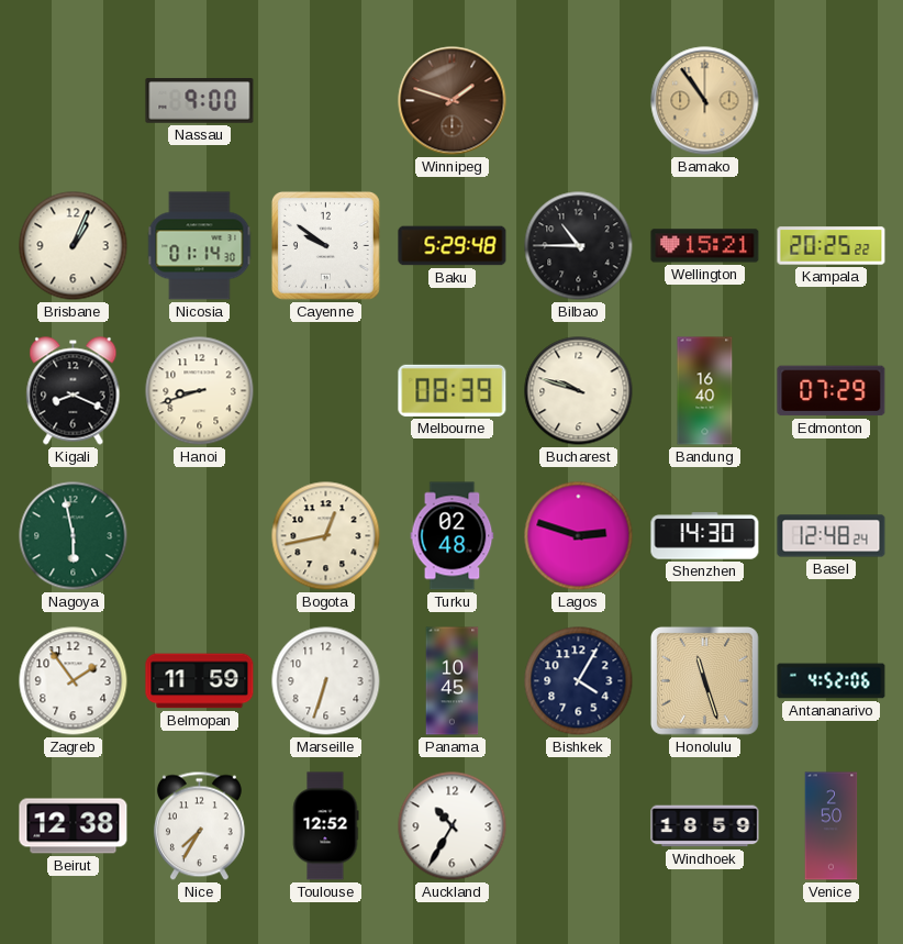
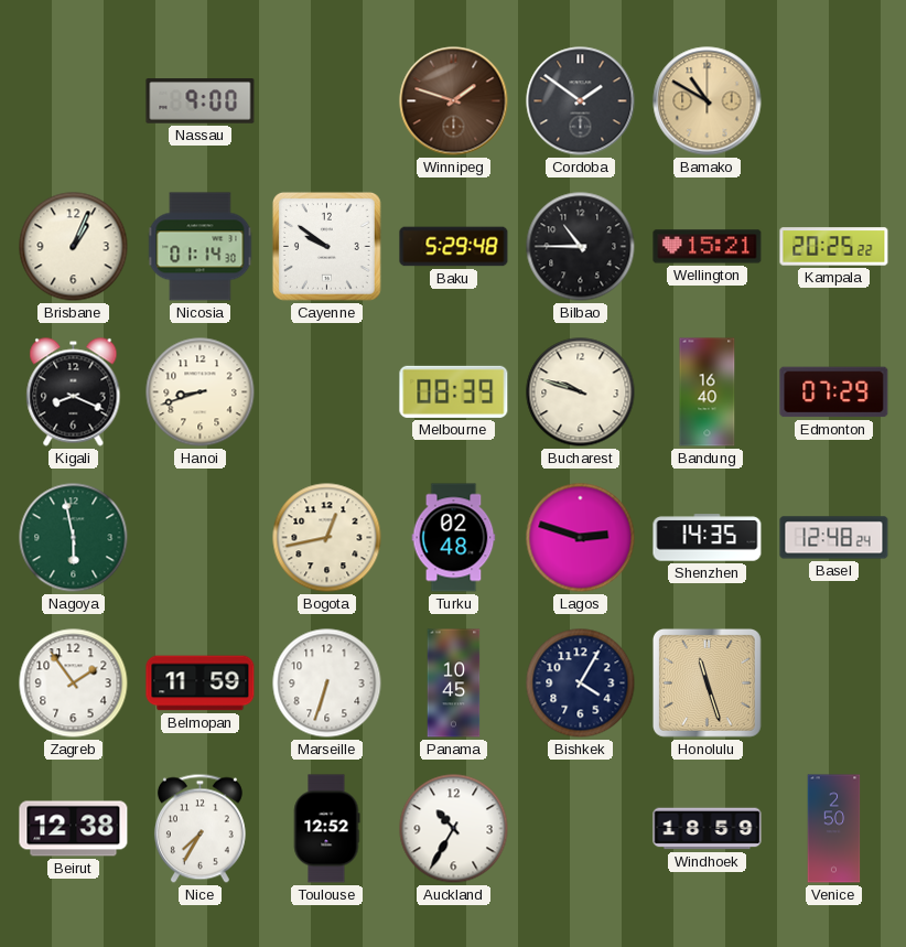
Cordoba: none -> 1:51 (581, 101)
Bamako: 10:54 -> 10:50 (708, 101)
Shenzhen: 14:30 -> 14:35 (708, 538)
Antananarivo: 4:52 -> none (832, 681)
